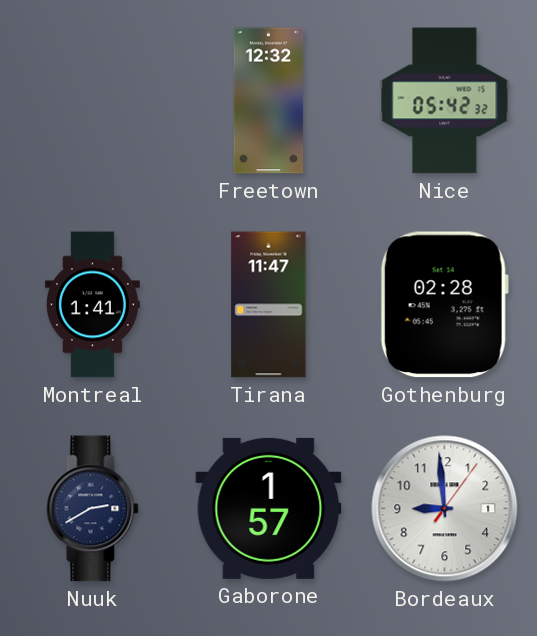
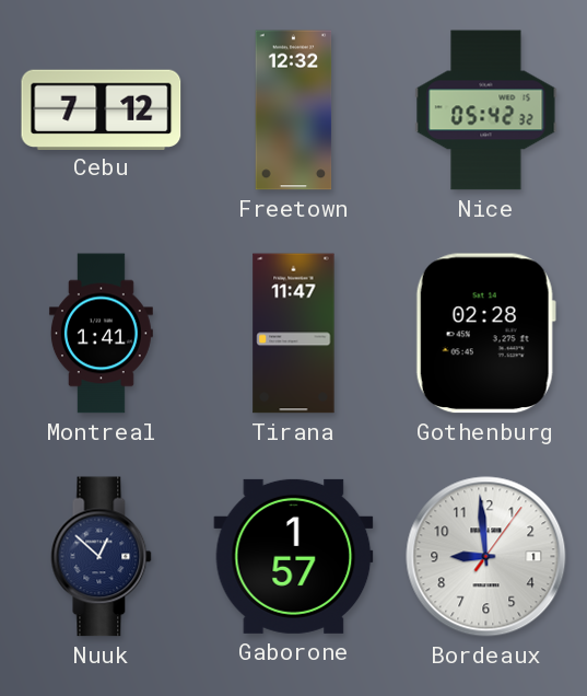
Cebu: none -> 7:12 (102, 109)
Nuuk: 2:40 -> 12:52 (102, 557)
